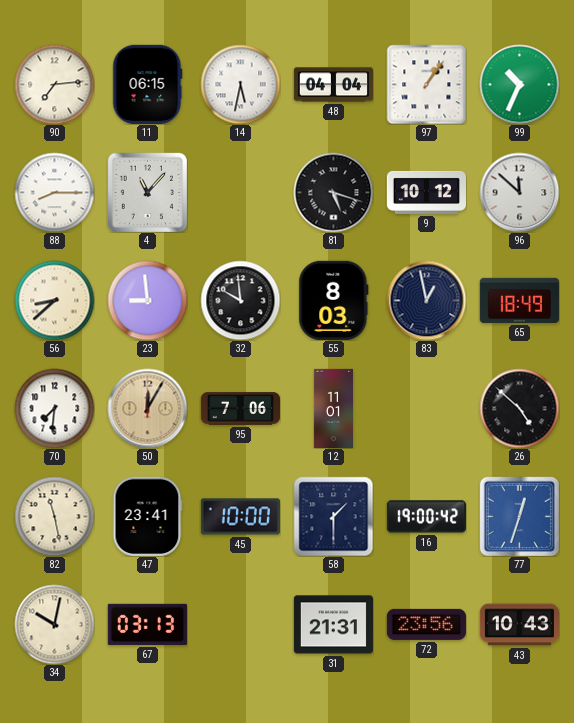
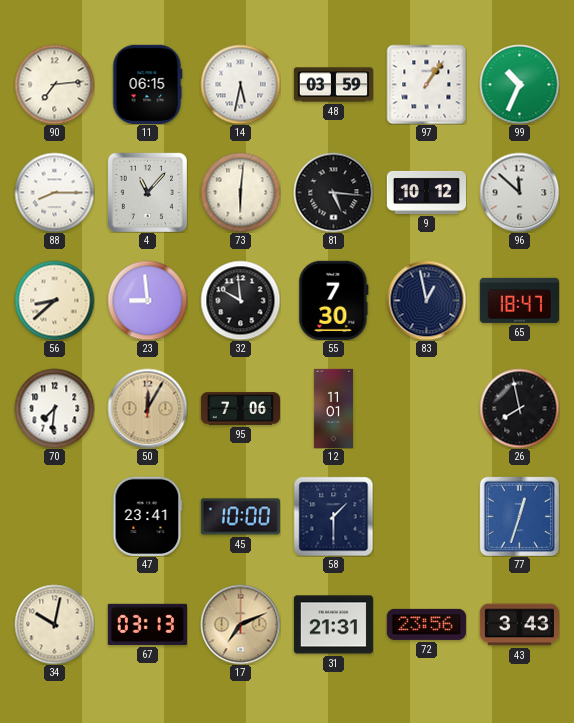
48: 04:04 -> 03:59 (333, 85)
73: none -> 6:01 (240, 192)
81: 5:18 -> 5:16 (333, 192)
55: 8:03 -> 7:30 (334, 300)
65: 18:49 -> 18:47 (519, 300)
26: 4:52 -> 7:58 (519, 408)
82: 11:28 -> none (54, 516)
16: 19:00 -> none (426, 517)
17: none -> 7:11 (240, 624)
43: 10:43 -> 3:43 (519, 625)
